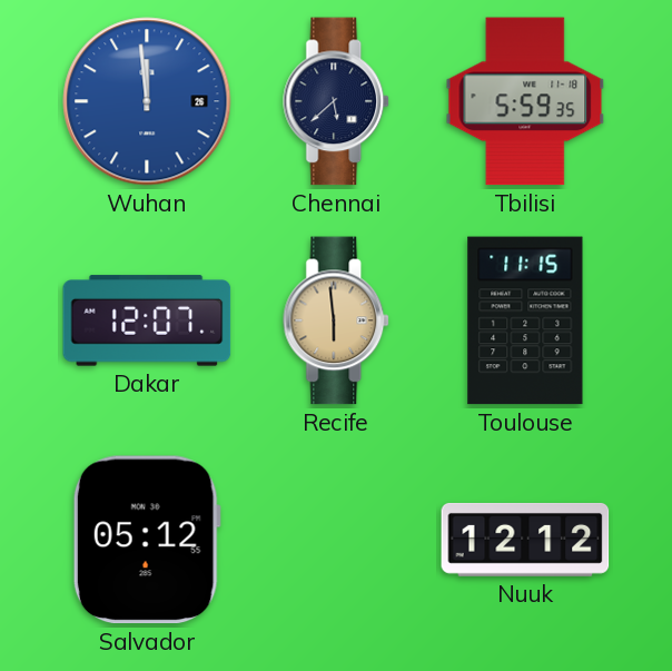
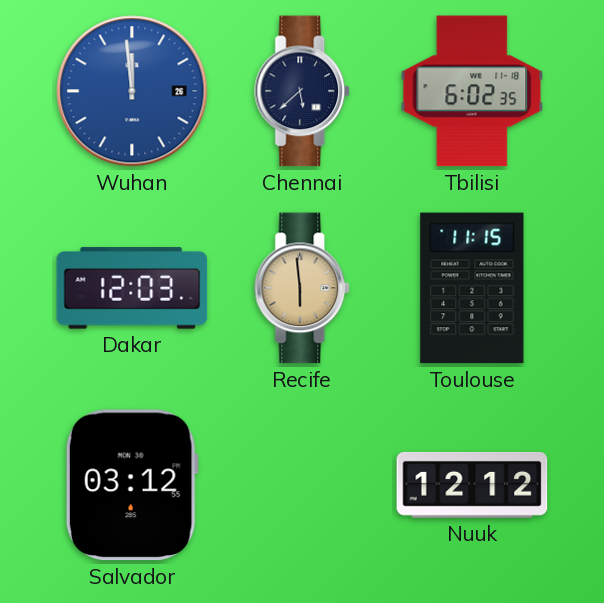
Tbilisi: 5:59 -> 6:02 (472, 91)
Dakar: 12:07 -> 12:03 (132, 288)
Salvador: 05:12 -> 03:12 (132, 485)
